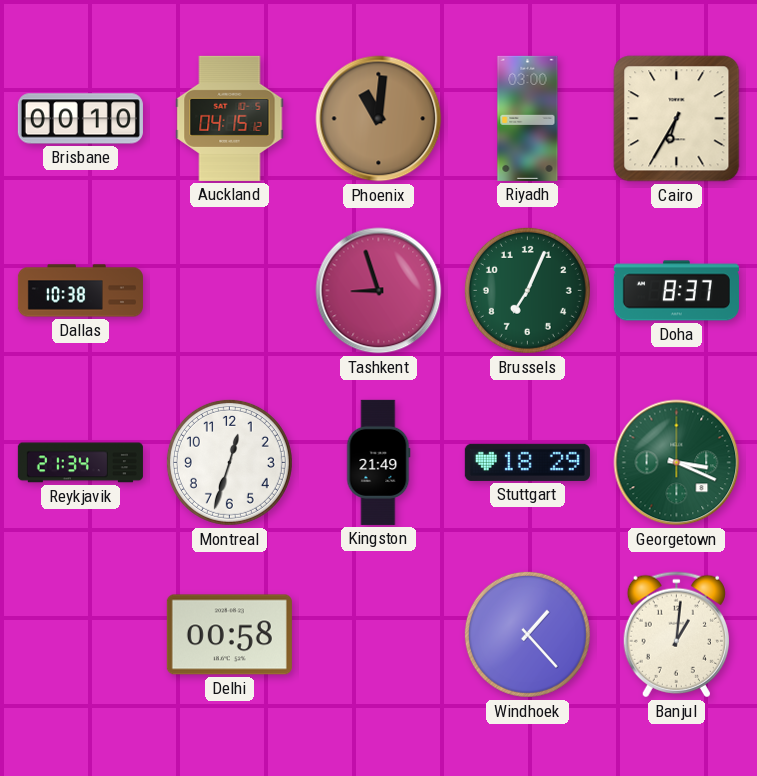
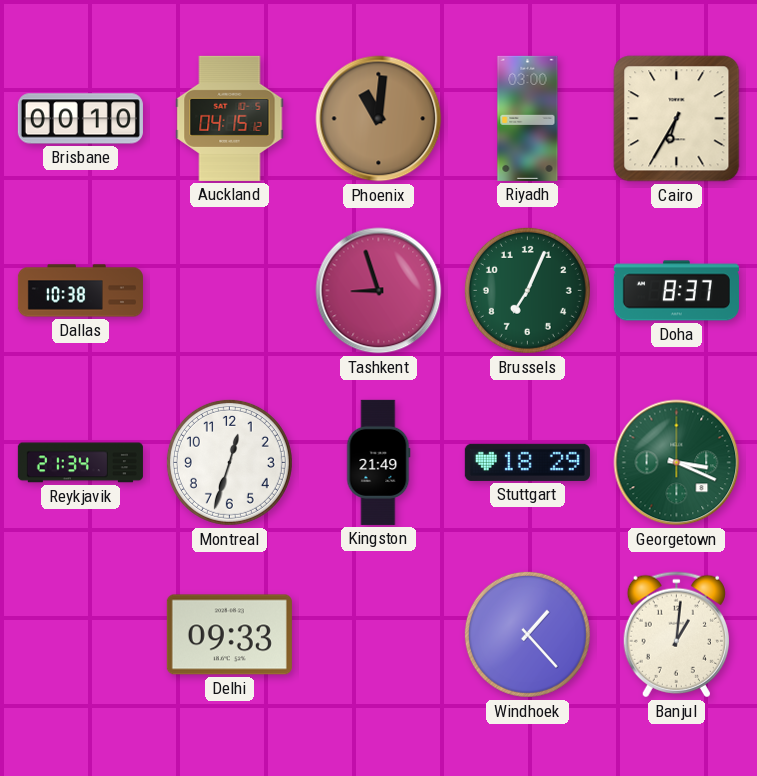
Delhi: 00:58 -> 09:33 (229, 635)
